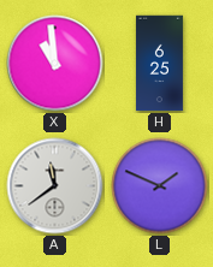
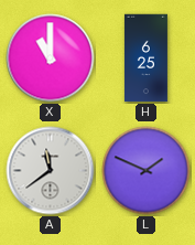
X: 10:59 -> 11:00 (51, 58)
